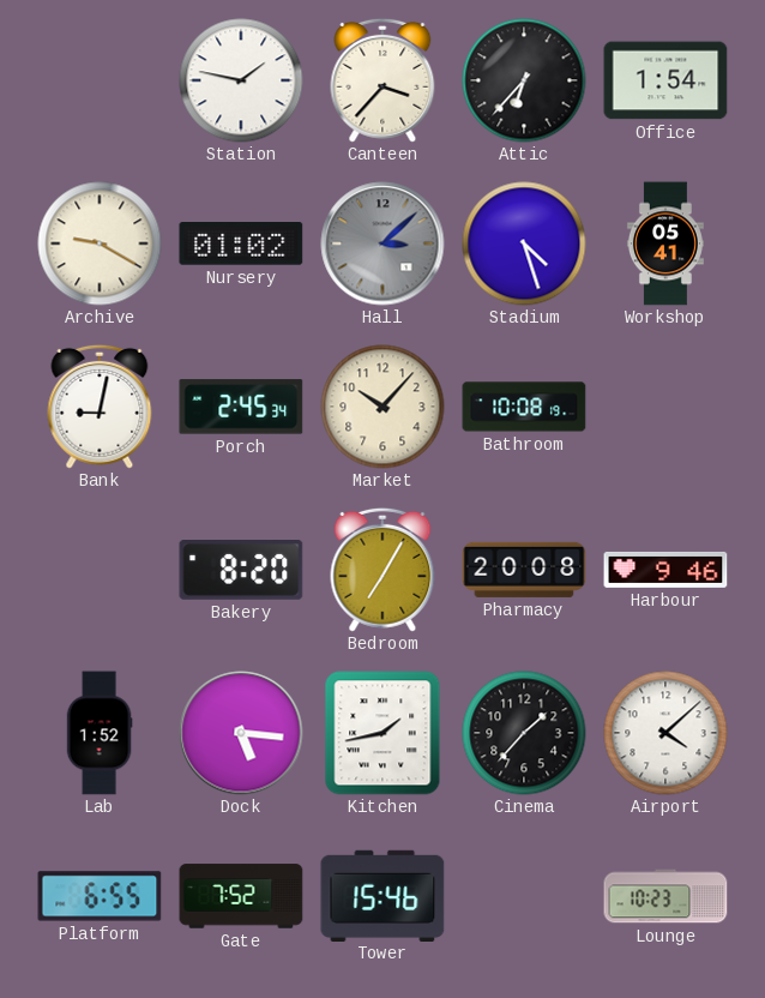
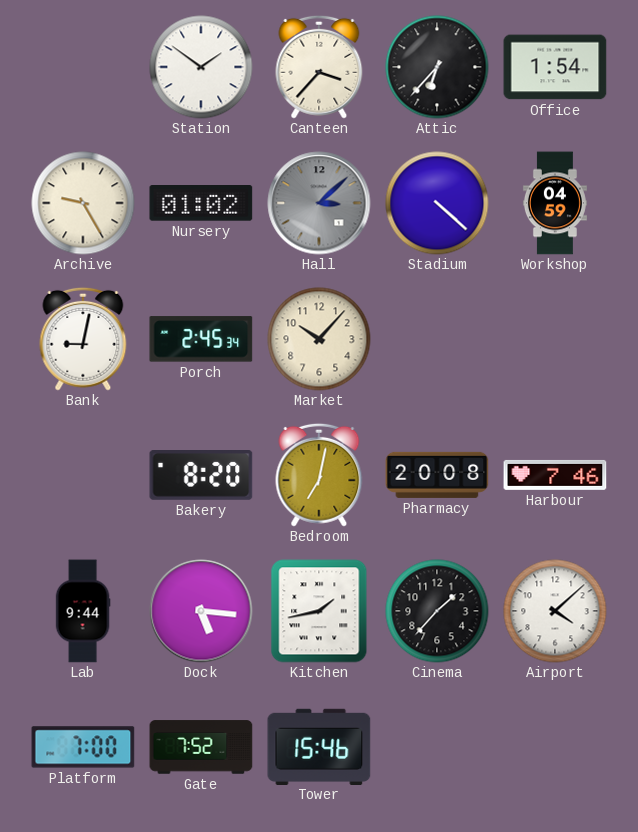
Station: 1:47 -> 1:51 (201, 67)
Archive: 9:20 -> 9:25 (83, 203)
Stadium: 4:27 -> 4:22 (437, 203)
Workshop: 05:41 -> 04:59 (555, 203)
Bathroom: 10:08 -> none (524, 407)
Bedroom: 7:05 -> 7:02 (319, 475)
Harbour: 9:46 -> 7:46 (555, 475)
Lab: 1:52 -> 9:44 (83, 611)
Platform: 6:55 -> 7:00 (83, 747)
Lounge: 10:23 -> none (665, 896)
